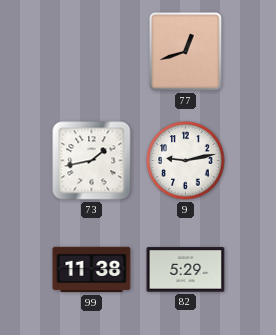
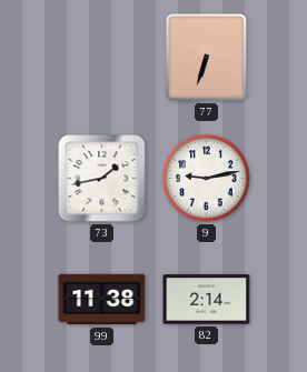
77: 12:42 -> 6:33 (207, 58)
82: 5:29 -> 2:14 (207, 300)
